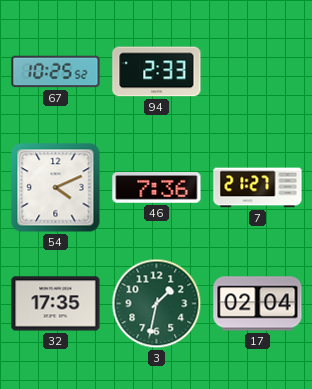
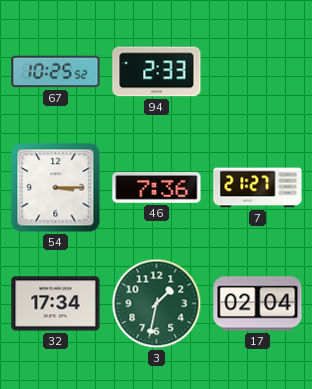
54: 4:11 -> 3:15 (56, 188)
32: 17:35 -> 17:34 (56, 304)
